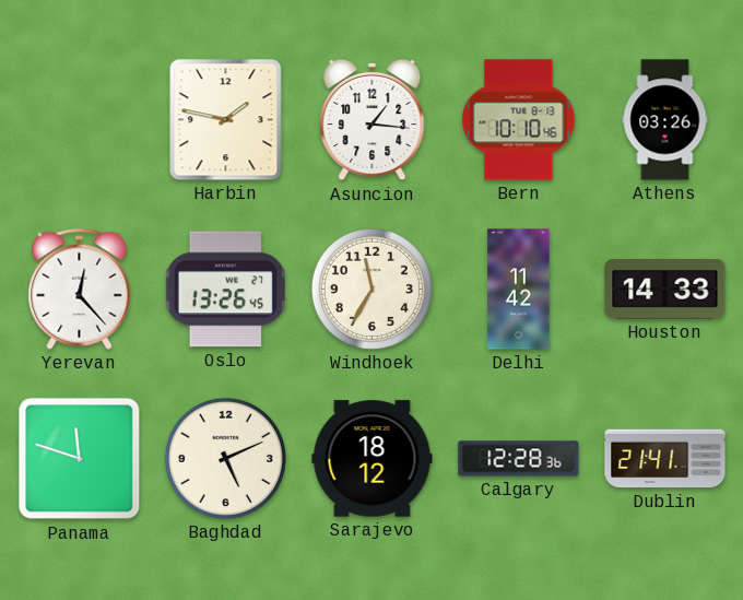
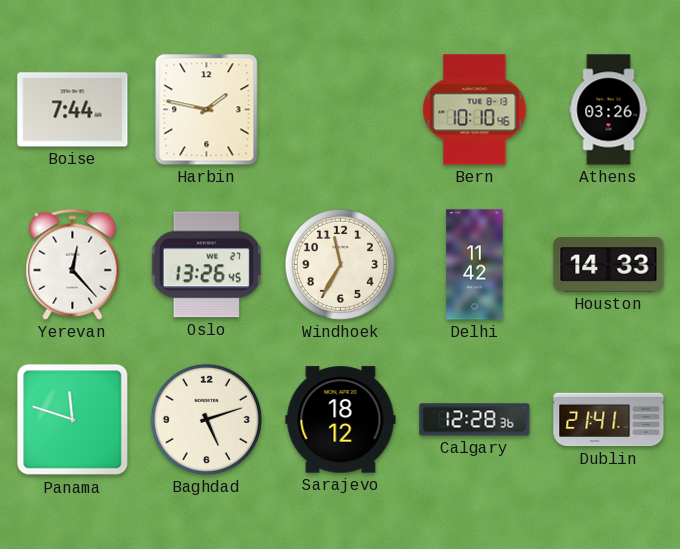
Boise: none -> 7:44 (73, 110)
Asuncion: 1:16 -> none (373, 120)
Baghdad: 5:11 -> 5:12 (206, 419)
